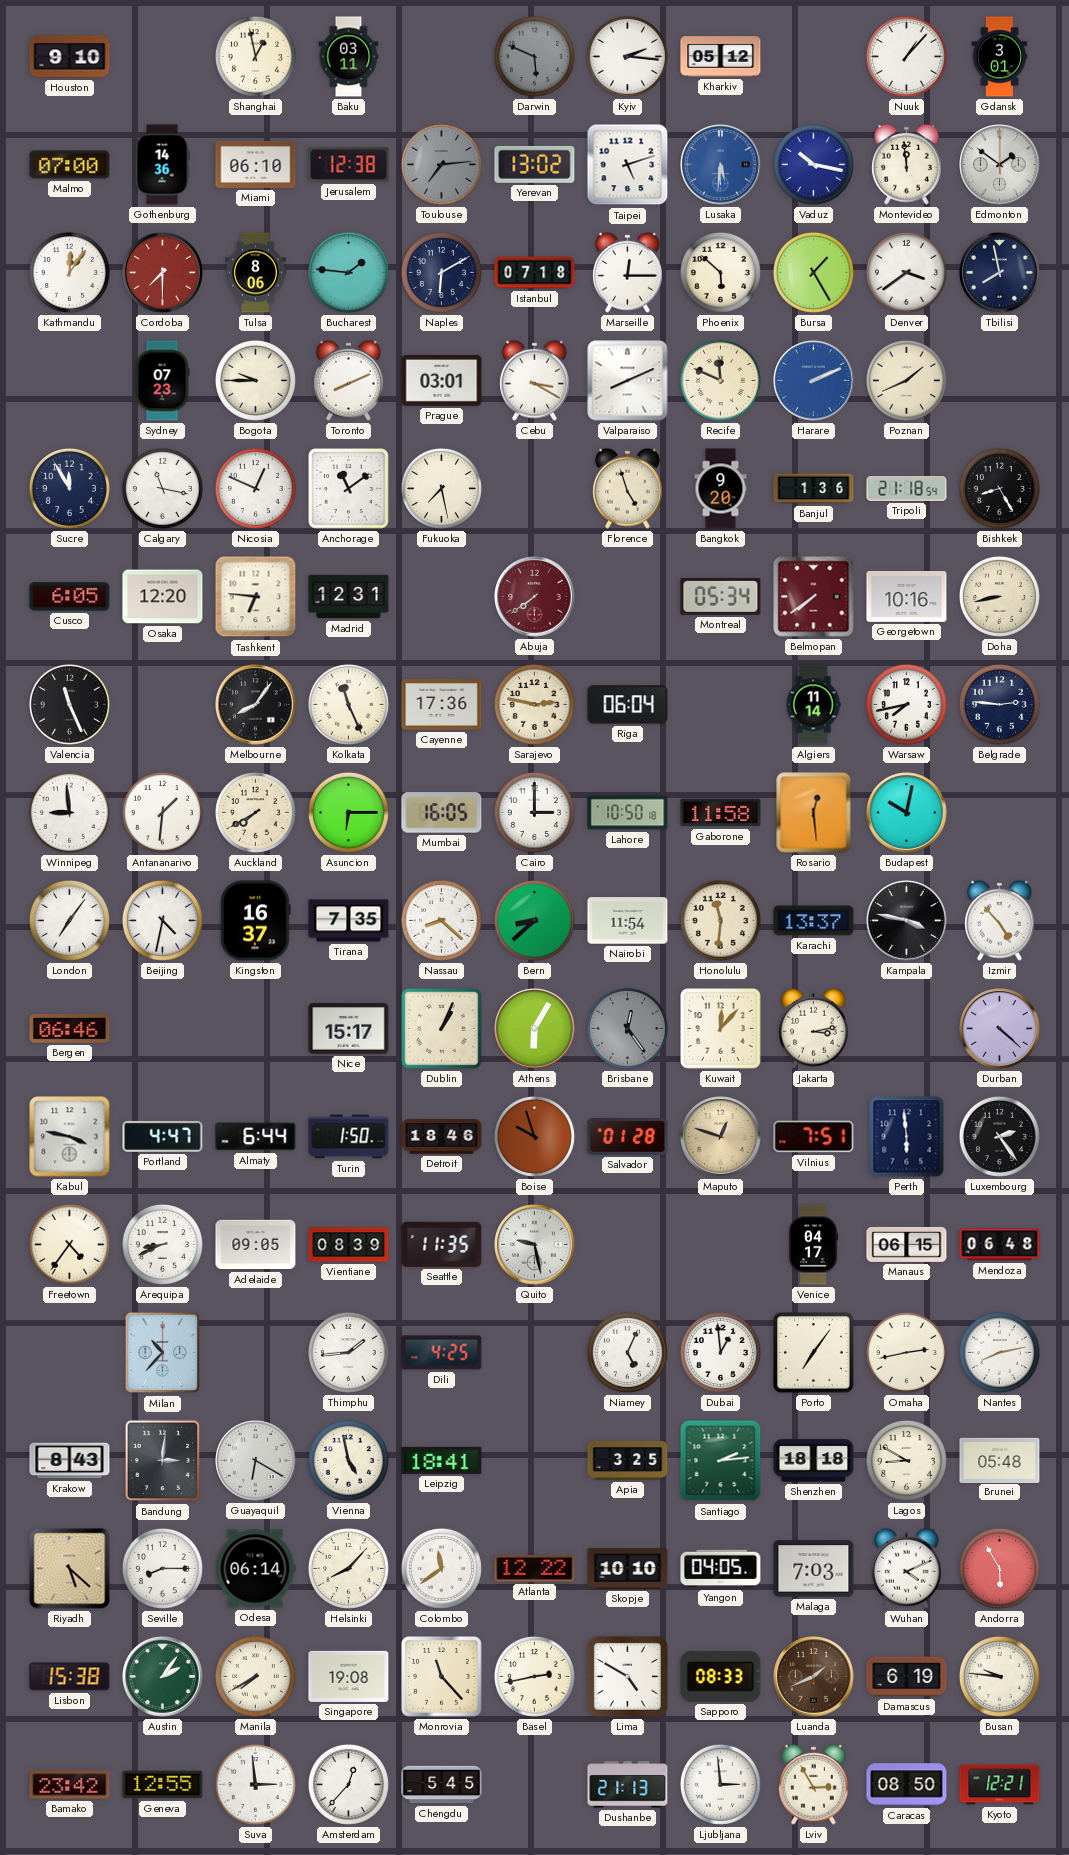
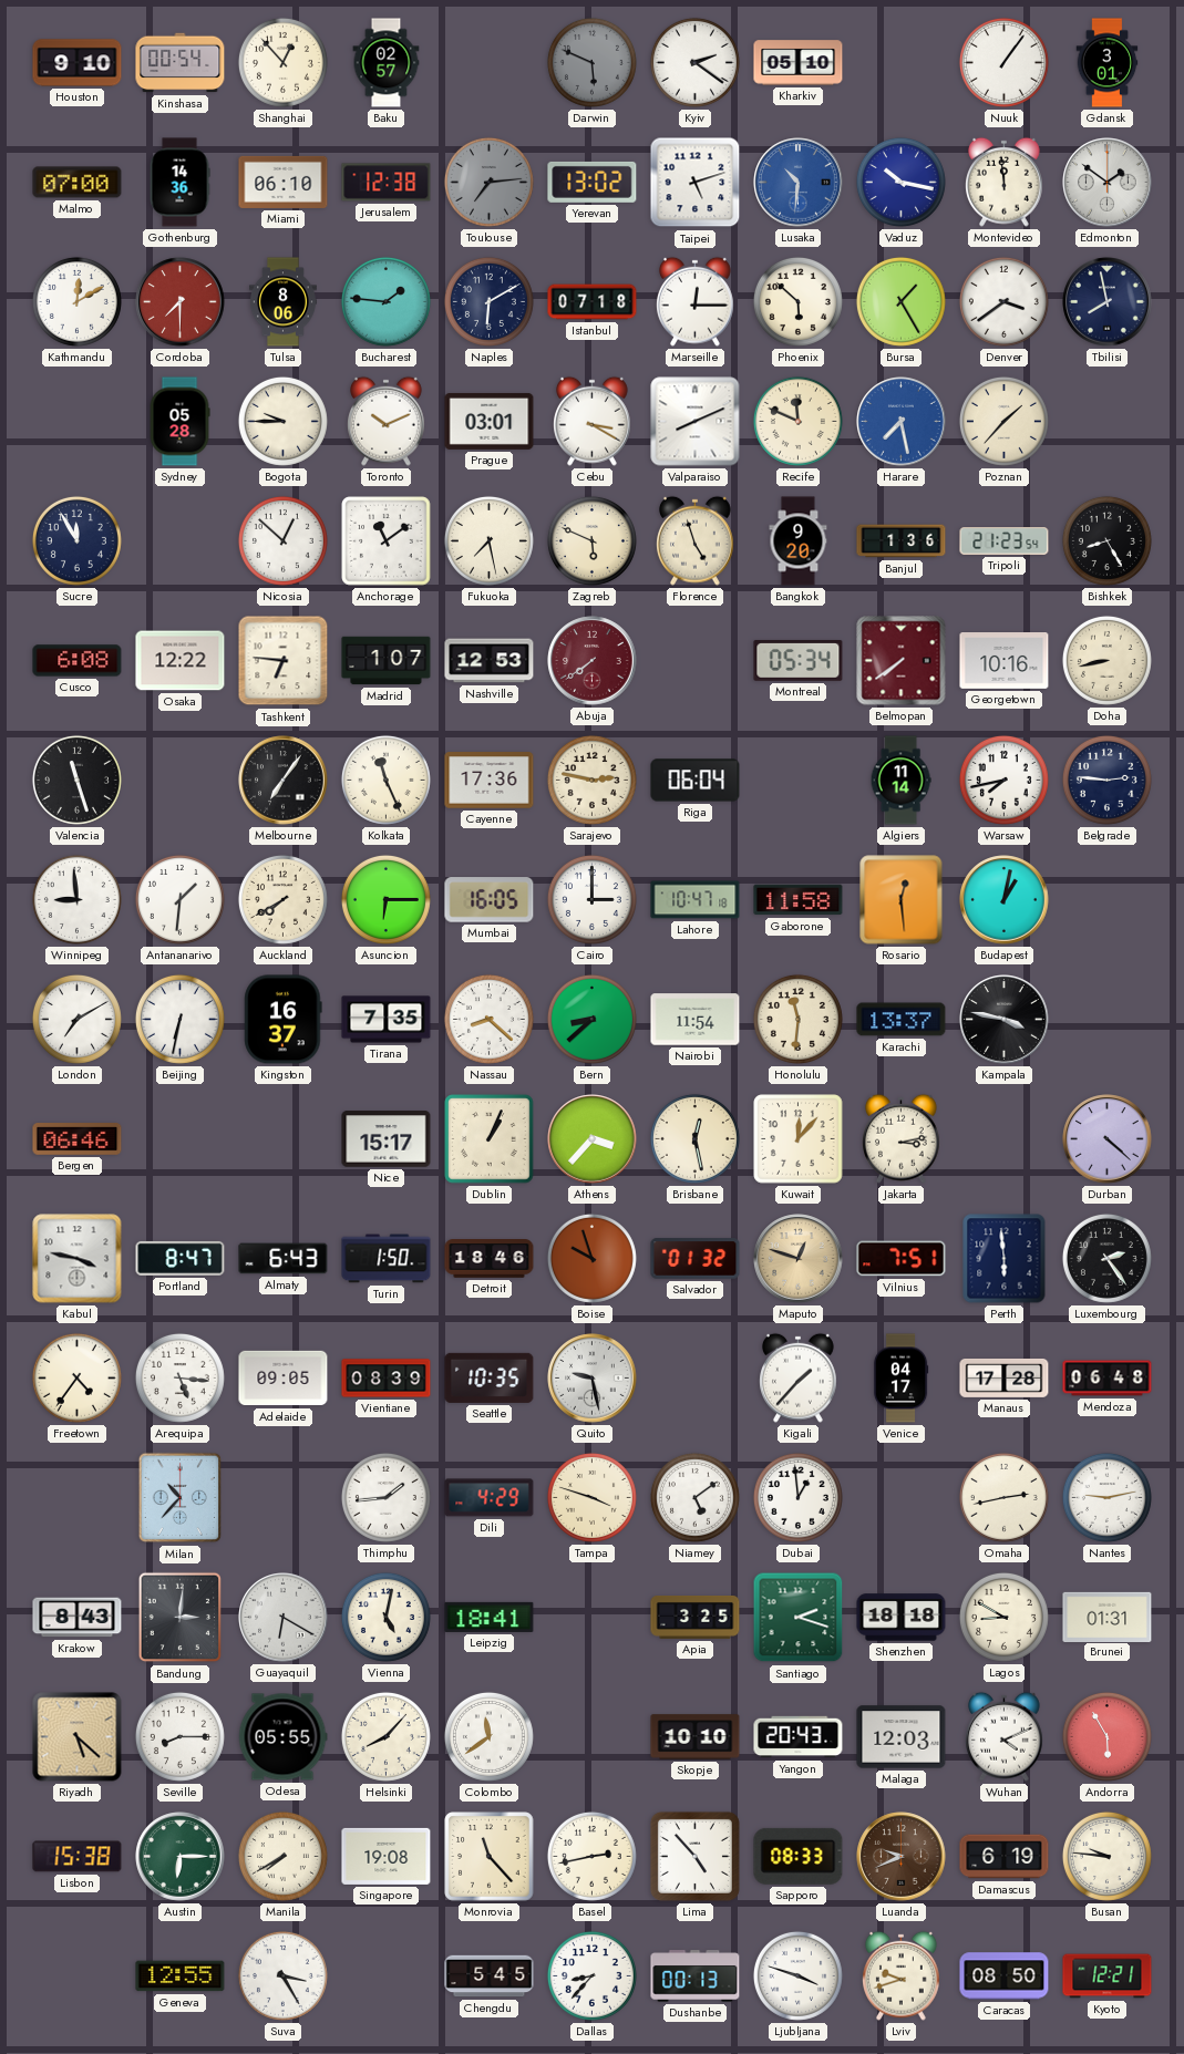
Kinshasa: none -> 00:54 (181, 63)
Shanghai: 12:58 -> 12:53 (282, 62)
Baku: 03:11 -> 02:57 (387, 63)
Kyiv: 2:16 -> 2:21 (694, 62)
Kharkiv: 05:12 -> 05:10 (799, 63)
Nuuk: 1:07 -> 1:06 (1003, 62)
Lusaka: 5:31 -> 10:31 (799, 183)
Kathmandu: 12:06 -> 12:10 (76, 301)
Sydney: 07:23 -> 05:28 (179, 422)
Toronto: 8:11 -> 10:11 (387, 421)
Harare: 2:11 -> 7:28 (902, 422)
Poznan: 1:41 -> 1:37 (1003, 421)
Calgary: 11:17 -> none (162, 488)
Nicosia: 12:49 -> 12:52 (282, 540)
Zagreb: none -> 5:49 (591, 540)
Tripoli: 21:18 -> 21:23 (1005, 541)
Cusco: 6:05 -> 6:08 (78, 661)
Osaka: 12:20 -> 12:22 (181, 661)
Madrid: 12:31 -> 1:07 (387, 661)
Nashville: none -> 12:53 (490, 661)
Valencia: 11:26 -> 11:27 (76, 780)
Melbourne: 8:06 -> 7:06 (284, 781)
Lahore: 10:50 -> 10:47 (696, 900)
Budapest: 10:02 -> 1:02 (1005, 900)
London: 7:06 -> 7:10 (76, 1019)
Beijing: 4:32 -> 6:32 (179, 1019)
Izmir: 4:53 -> none (1000, 920)
Athens: 6:05 -> 3:37 (593, 1139)
Brisbane: 12:24 -> 12:28 (694, 1138)
Brisbane dial: grey -> cream (694, 1138)
Portland: 4:47 -> 8:47 (181, 1258)
Almaty: 6:44 -> 6:43 (284, 1259)
Salvador: 01:28 -> 01:32 (696, 1259)
Arequipa: 8:41 -> 5:16 (179, 1377)
Seattle: 11:35 -> 10:35 (490, 1377)
Kigali: none -> 1:37 (799, 1377)
Manaus: 06:15 -> 17:28 (1005, 1379)
Dili: 4:25 -> 4:29 (490, 1498)
Tampa: none -> 3:48 (591, 1497)
Niamey: 5:04 -> 5:09 (694, 1497)
Porto: 7:06 -> none (814, 1353)
Nantes: 8:13 -> 9:13 (1106, 1497)
Vienna: 4:58 -> 5:02 (385, 1617)
Santiago: 2:14 -> 2:18 (799, 1618)
Brunei: 05:48 -> 01:31 (1108, 1617)
Odesa: 06:14 -> 05:55 (282, 1737)
Atlanta: 12:22 -> none (535, 1569)
Yangon: 04:05 -> 20:43 (799, 1737)
Malaga: 7:03 -> 12:03 (902, 1737)
Austin: 2:06 -> 6:15 (181, 1857)
Lima: 4:50 -> 4:53 (694, 1856)
Luanda: 1:41 -> 9:41 (902, 1857)
Bamako: 23:42 -> none (70, 1785)
Suva: 2:59 -> 3:25 (282, 1975)
Amsterdam: 12:37 -> none (348, 1784)
Dallas: none -> 8:37 (591, 1975)
Dushanbe: 21:13 -> 00:13 (696, 1976)
Ljubljana: 2:59 -> 3:48 (797, 1975)
Lviv: 2:55 -> 9:42 (902, 1975)
